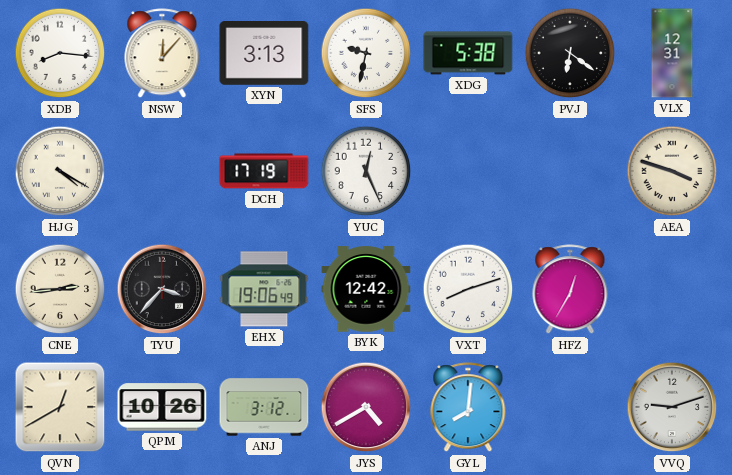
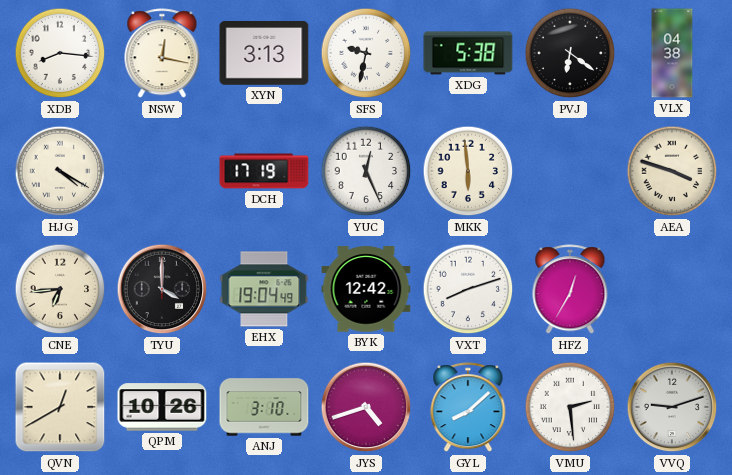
NSW: 12:07 -> 12:17 (162, 54)
VLX: 12:31 -> 04:38 (672, 53)
MKK: none -> 5:59 (468, 171)
CNE: 2:44 -> 6:44 (60, 289)
TYU: 3:37 -> 4:00 (162, 289)
EHX: 19:06 -> 19:04 (264, 289)
ANJ: 3:12 -> 3:10 (264, 407)
JYS: 4:40 -> 4:42 (366, 407)
GYL: 8:01 -> 8:08 (468, 408)
VMU: none -> 2:29 (570, 407)
